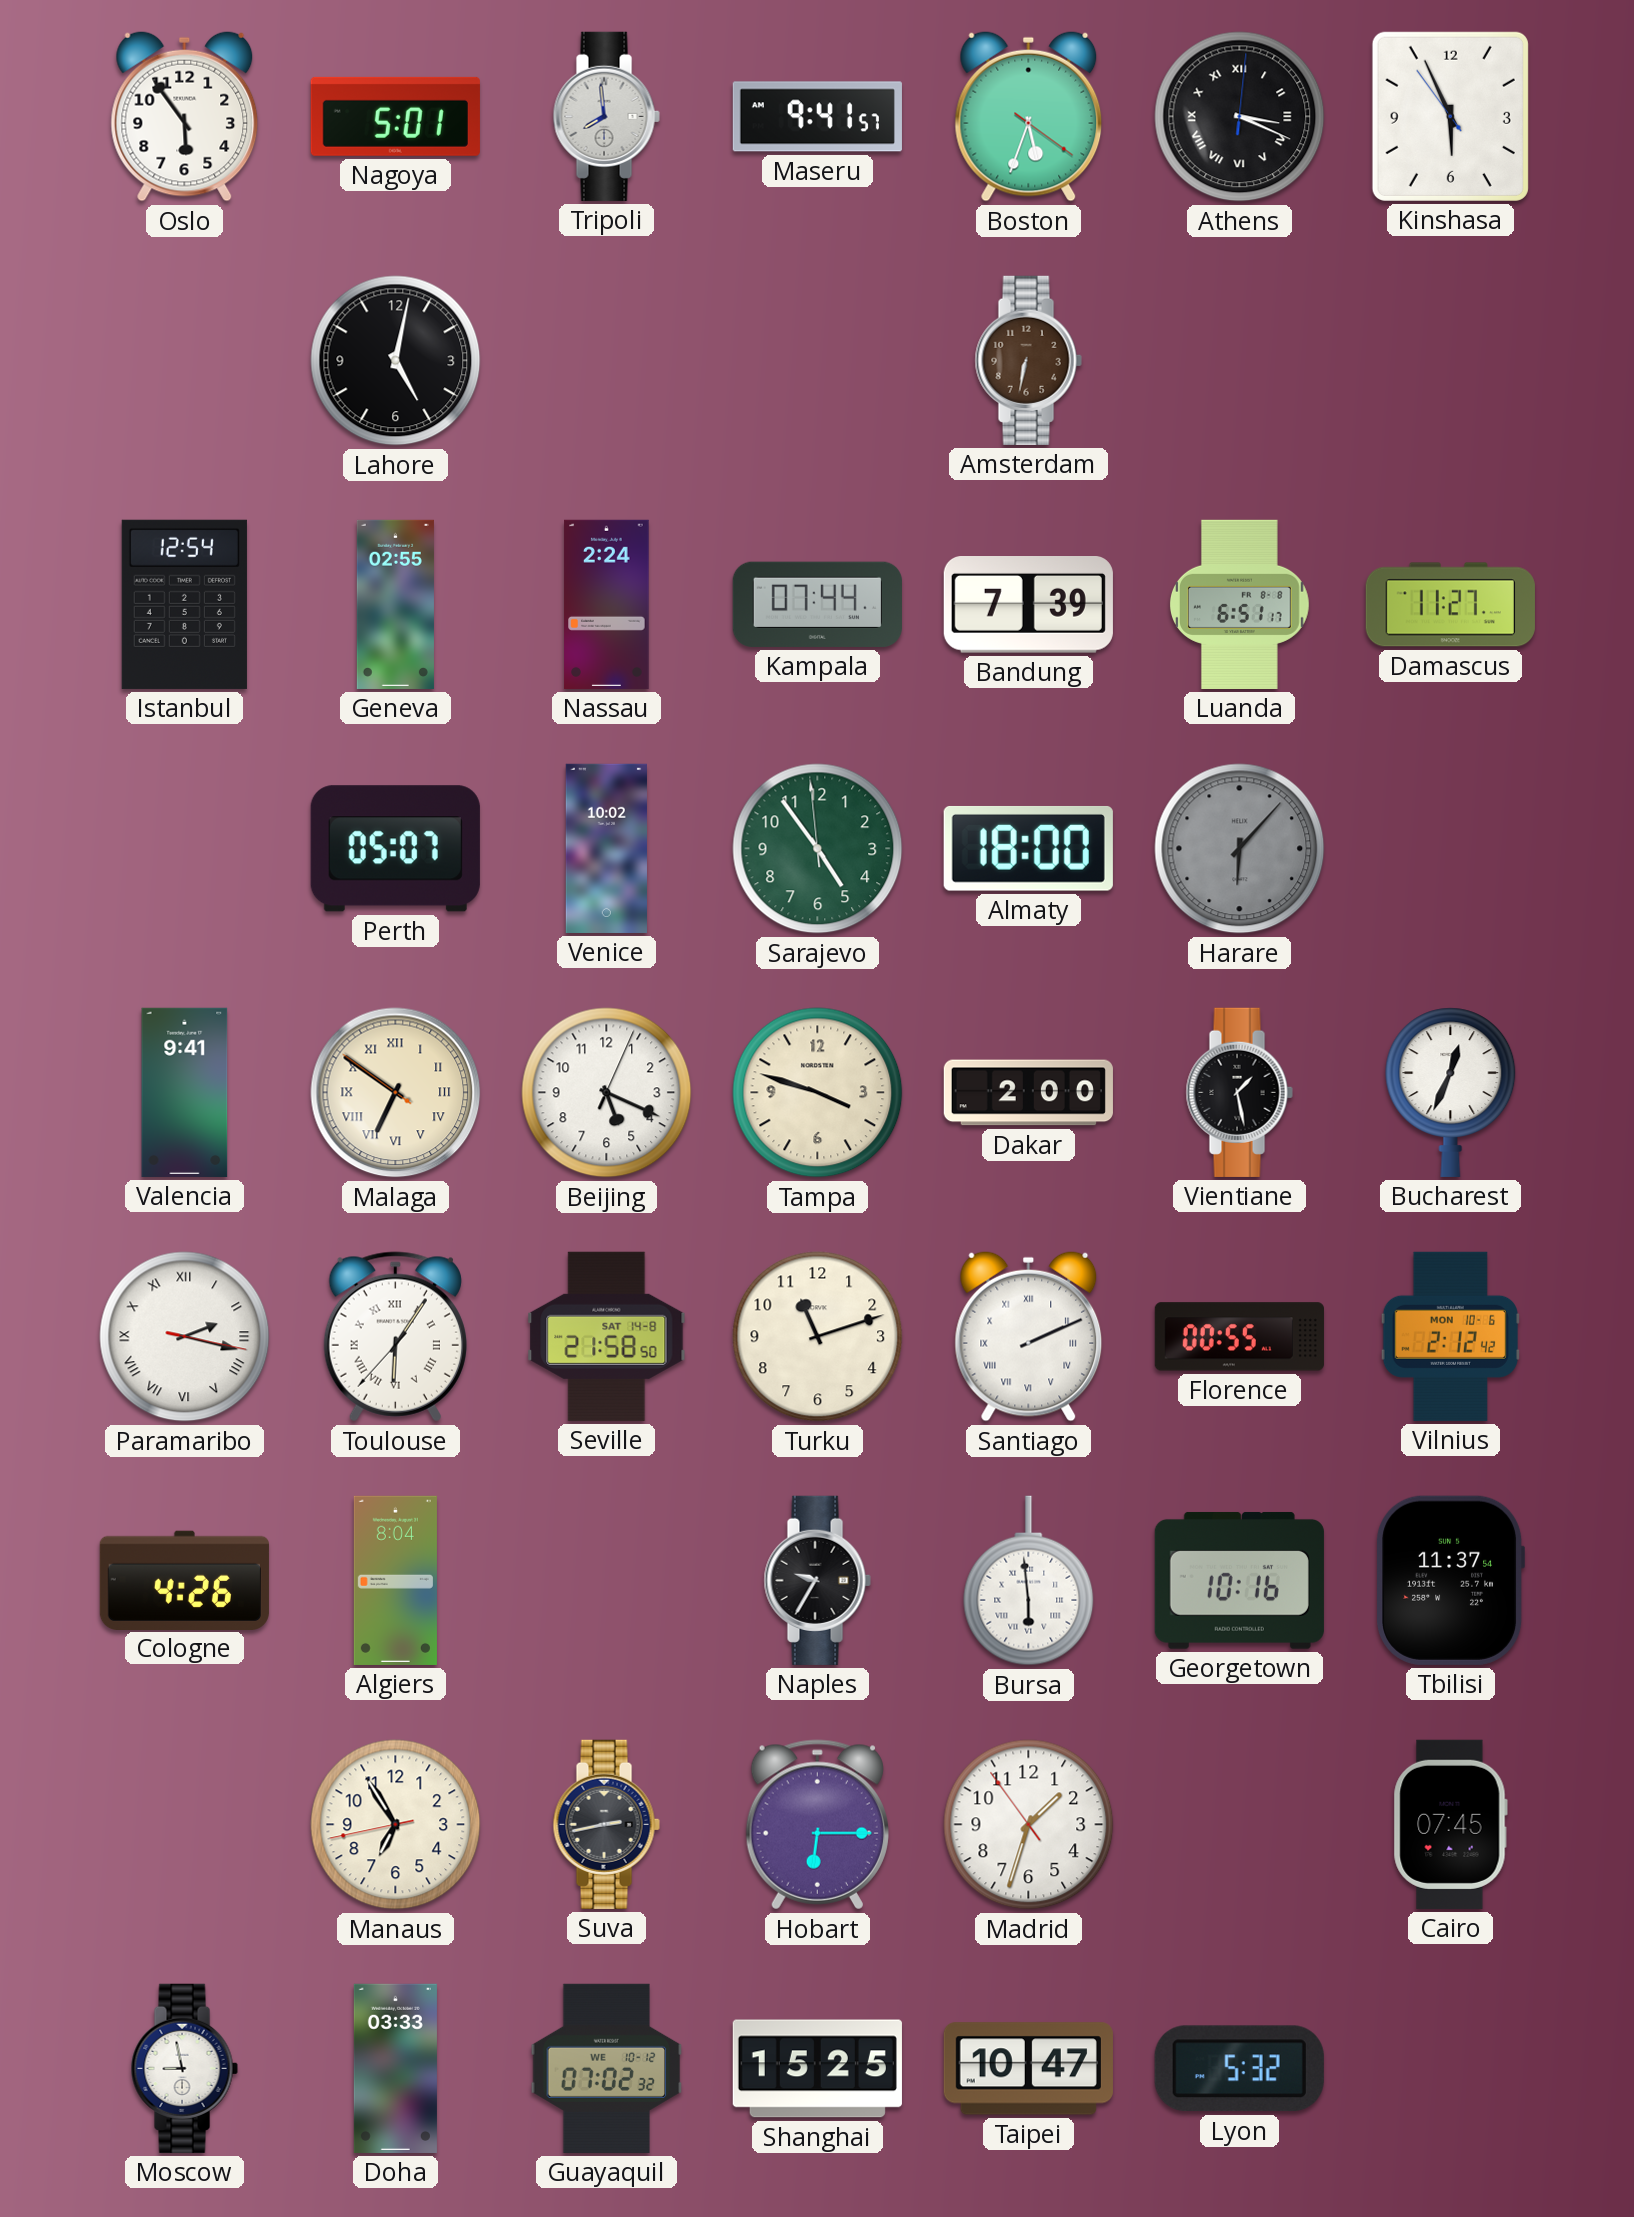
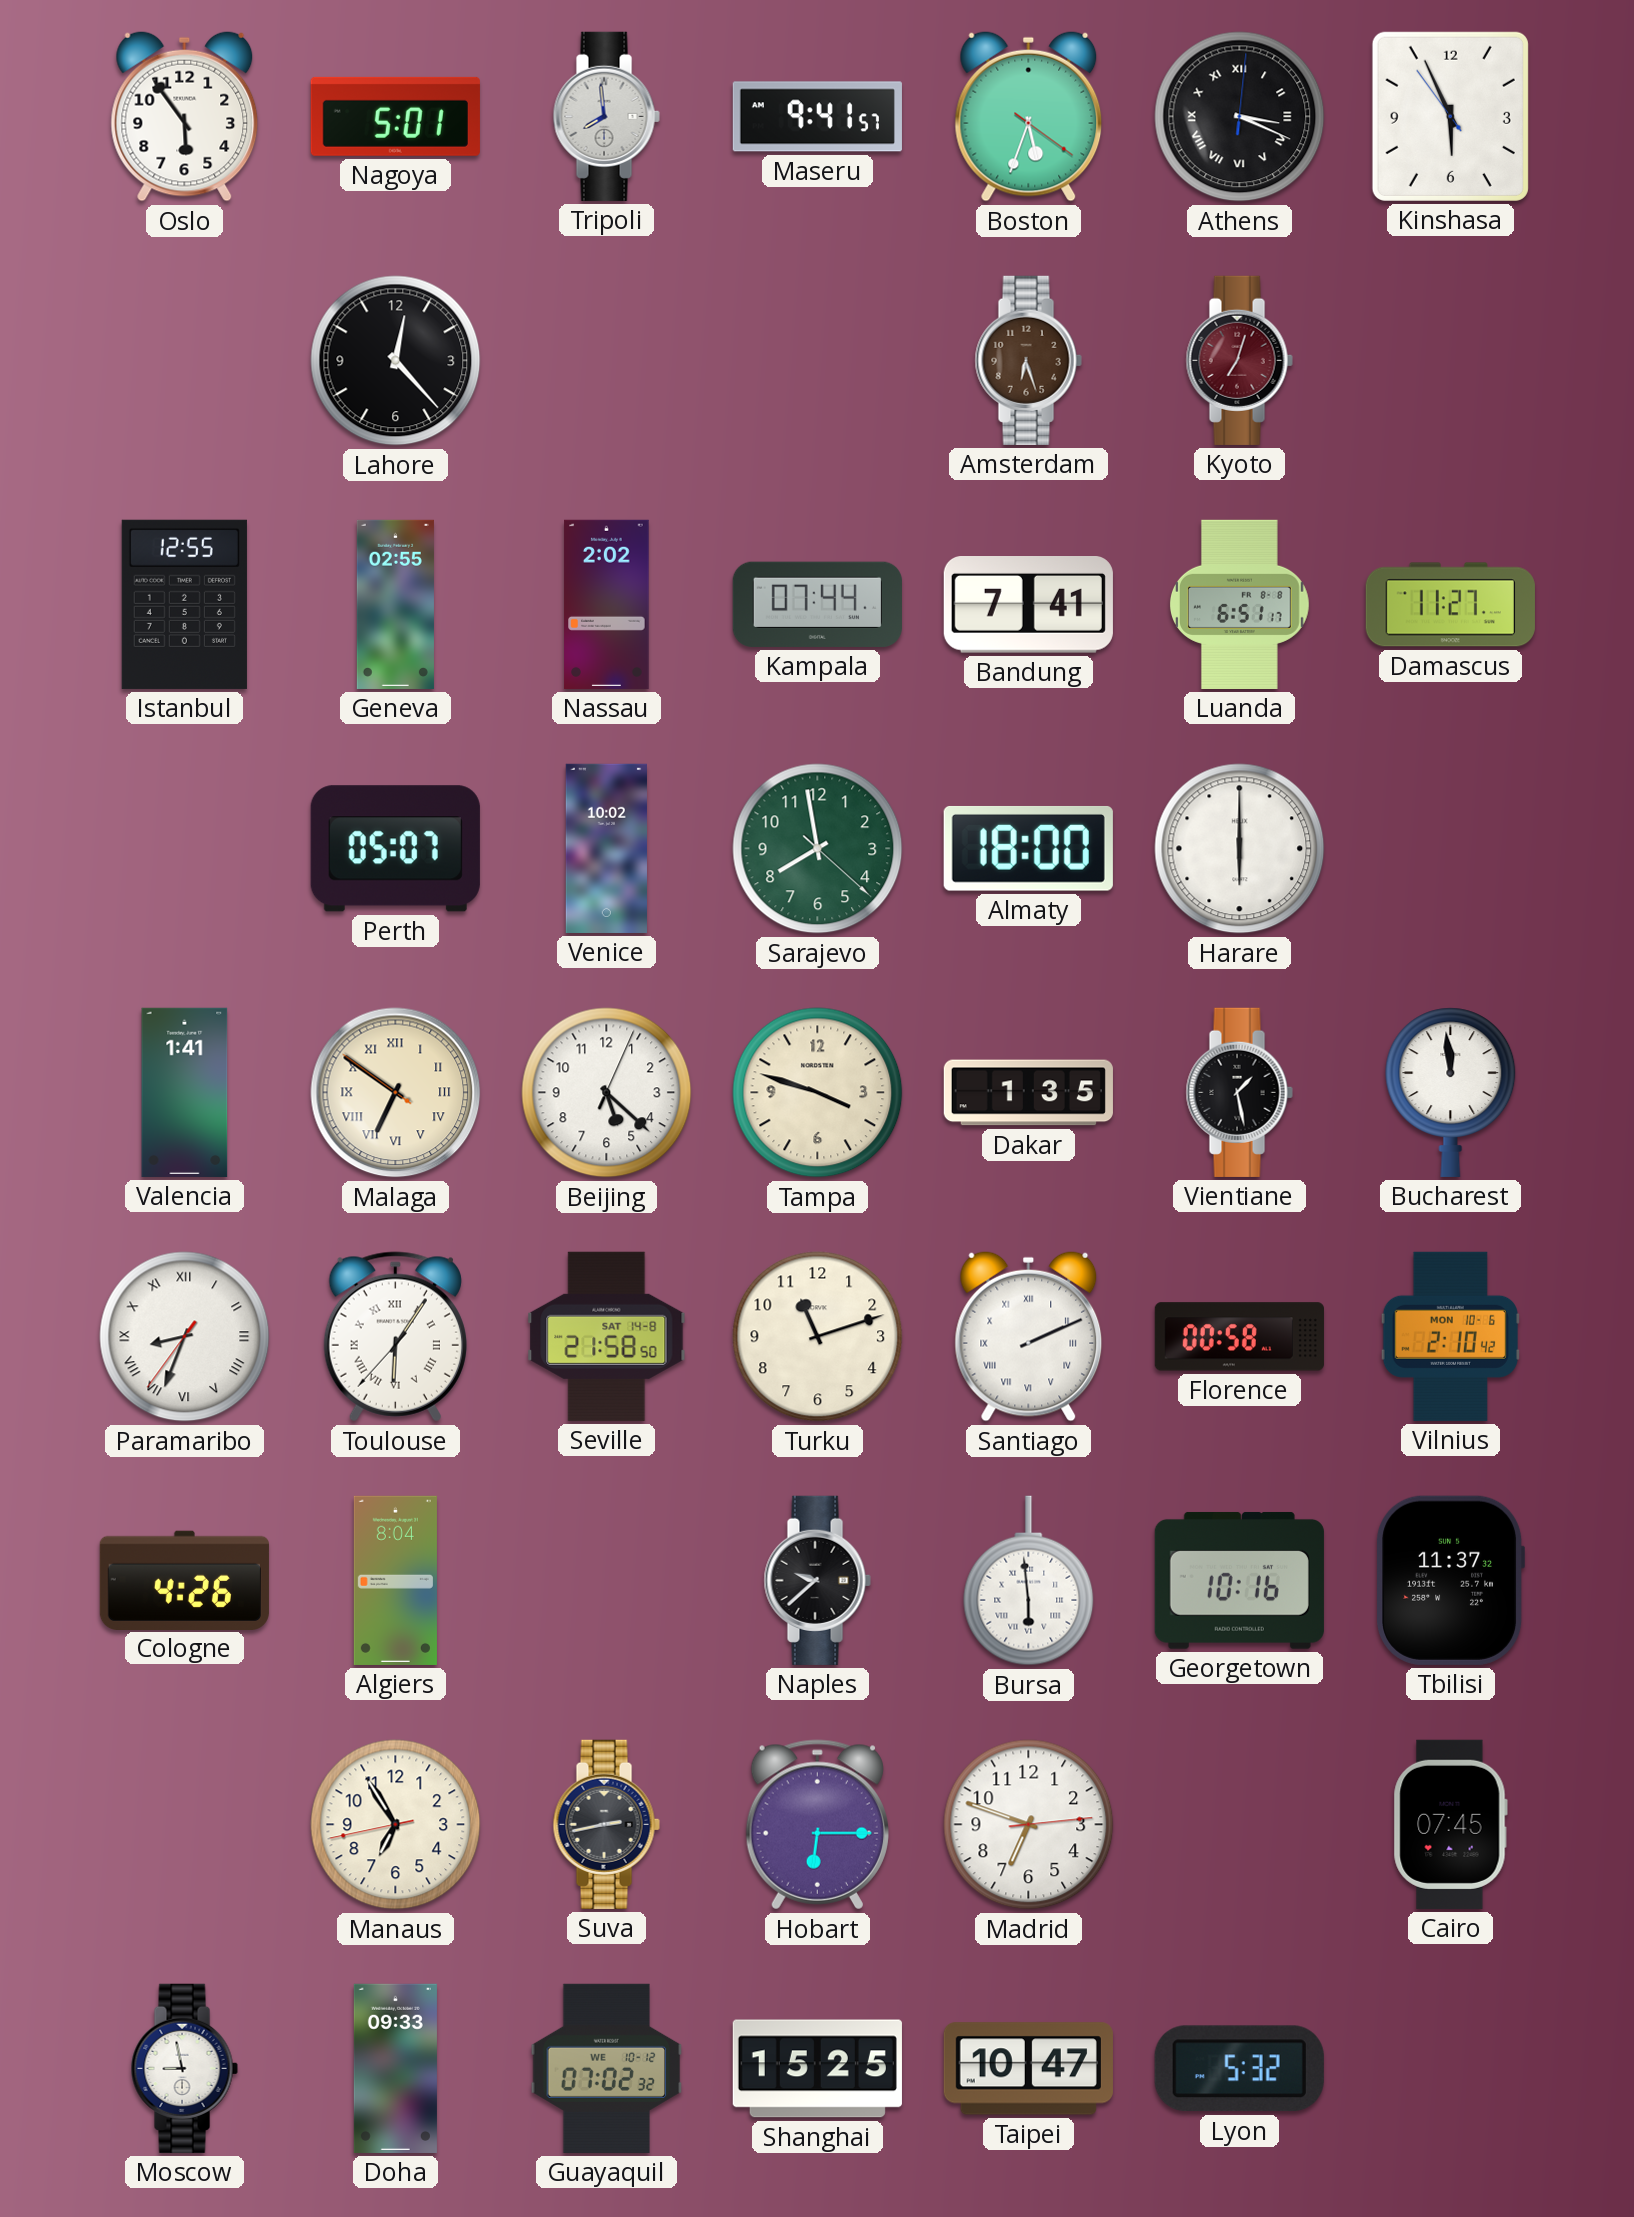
Lahore: 5:02 -> 12:23 (396, 361)
Amsterdam: 6:32 -> 6:27 (1028, 360)
Kyoto: none -> 7:03 (1239, 360)
Istanbul: 12:54 -> 12:55 (184, 604)
Nassau: 2:24 -> 2:02 (607, 604)
Bandung: 7:39 -> 7:41 (1028, 605)
Sarajevo: 4:53 -> 7:58 (818, 849)
Harare: 6:07 -> 6:00 (1240, 849)
Harare dial: grey -> white (1240, 849)
Valencia: 9:41 -> 1:41 (185, 1092)
Beijing: 5:19 -> 5:22 (607, 1093)
Dakar: 2:00 -> 1:35 (1028, 1093)
Bucharest: 12:34 -> 11:59 (1451, 1092)
Paramaribo: 2:17 -> 8:33 (185, 1337)
Florence: 00:55 -> 00:58 (1239, 1337)
Vilnius: 2:12 -> 2:10 (1450, 1336)
Naples: 9:35 -> 9:38 (817, 1580)
Tbilisi: 11:37:54 -> 11:37:32 (1450, 1580)
Madrid: 1:32 -> 6:48 (1029, 1825)
Doha: 03:33 -> 09:33 (395, 2068)
